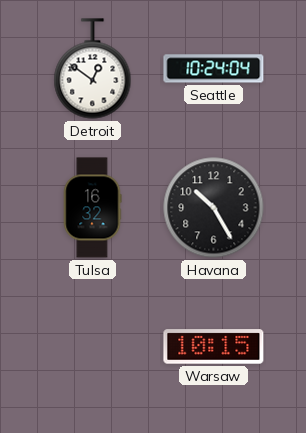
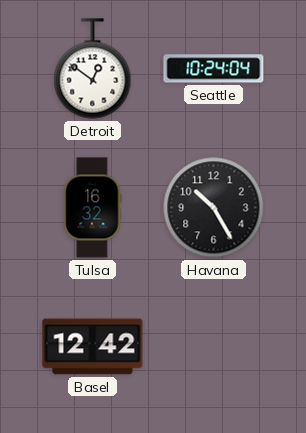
Basel: none -> 12:42 (93, 347)
Warsaw: 10:15 -> none (214, 347)
